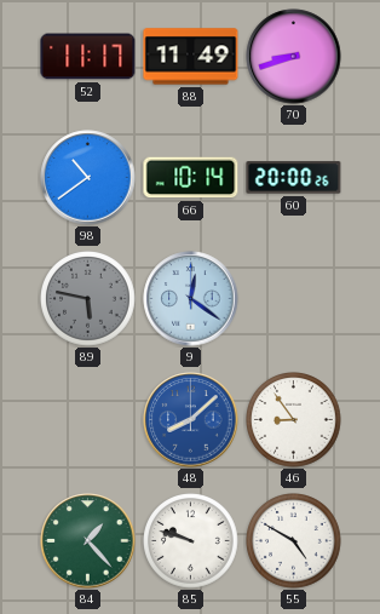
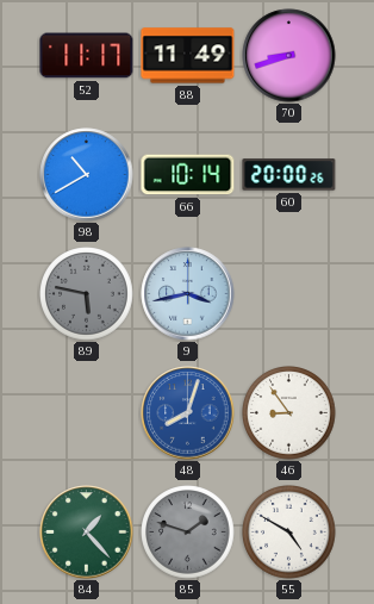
98: 10:39 -> 10:40 (87, 175)
9: 12:21 -> 3:43 (188, 294)
48: 8:08 -> 8:03 (188, 413)
85: 9:48 -> 1:48 (188, 533)
85 dial: white -> grey (188, 533)
